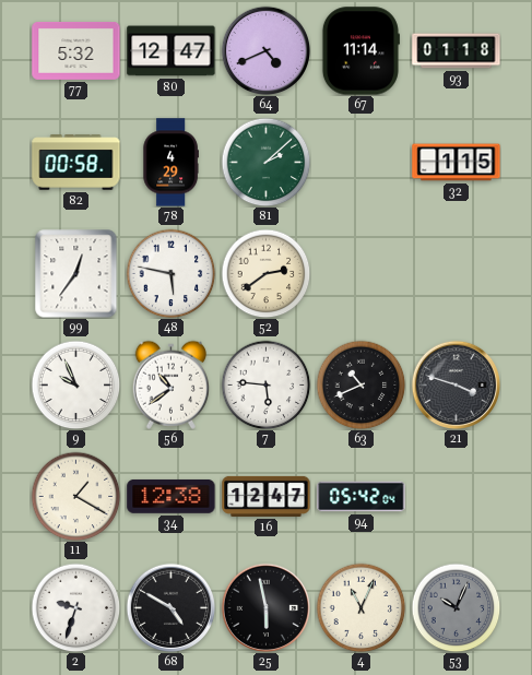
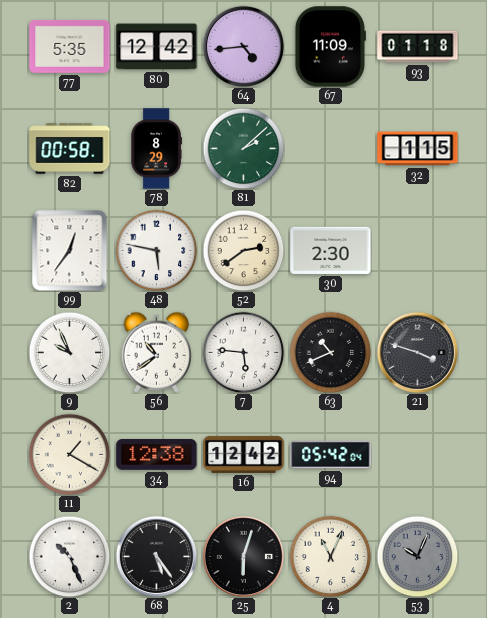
77: 5:32 -> 5:35 (70, 47)
80: 12:47 -> 12:42 (157, 47)
64: 4:41 -> 4:44 (243, 46)
67: 11:14 -> 11:09 (330, 47)
78: 4:29 -> 8:29 (156, 149)
30: none -> 2:30 (331, 250)
16: 12:47 -> 12:42 (244, 454)
2: 9:33 -> 10:26 (69, 556)
68: 4:50 -> 5:24 (156, 556)
25: 5:58 -> 6:03 (243, 556)
